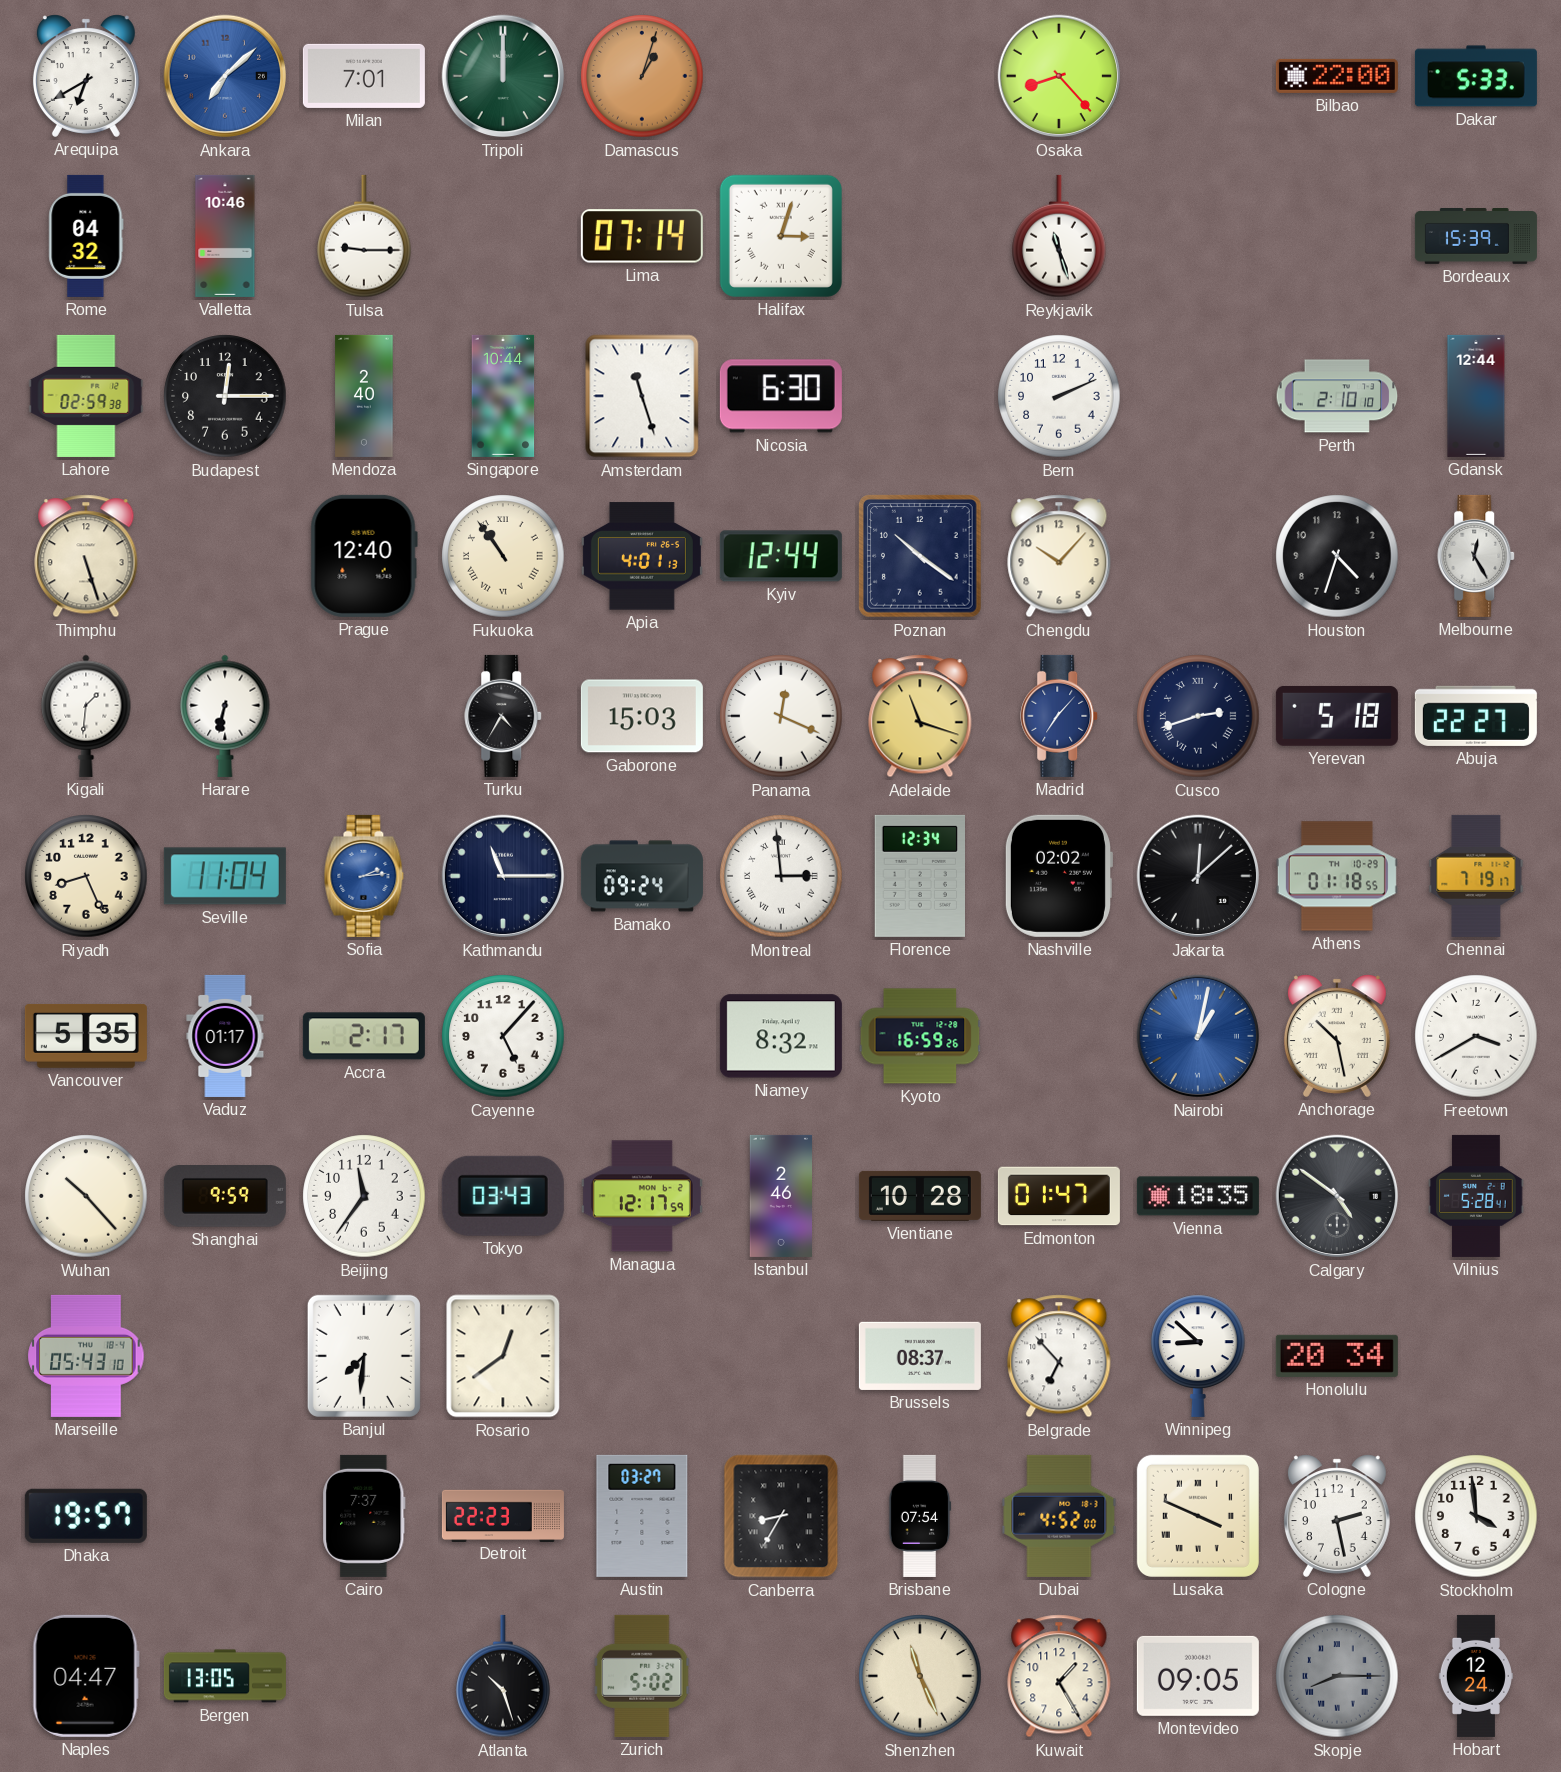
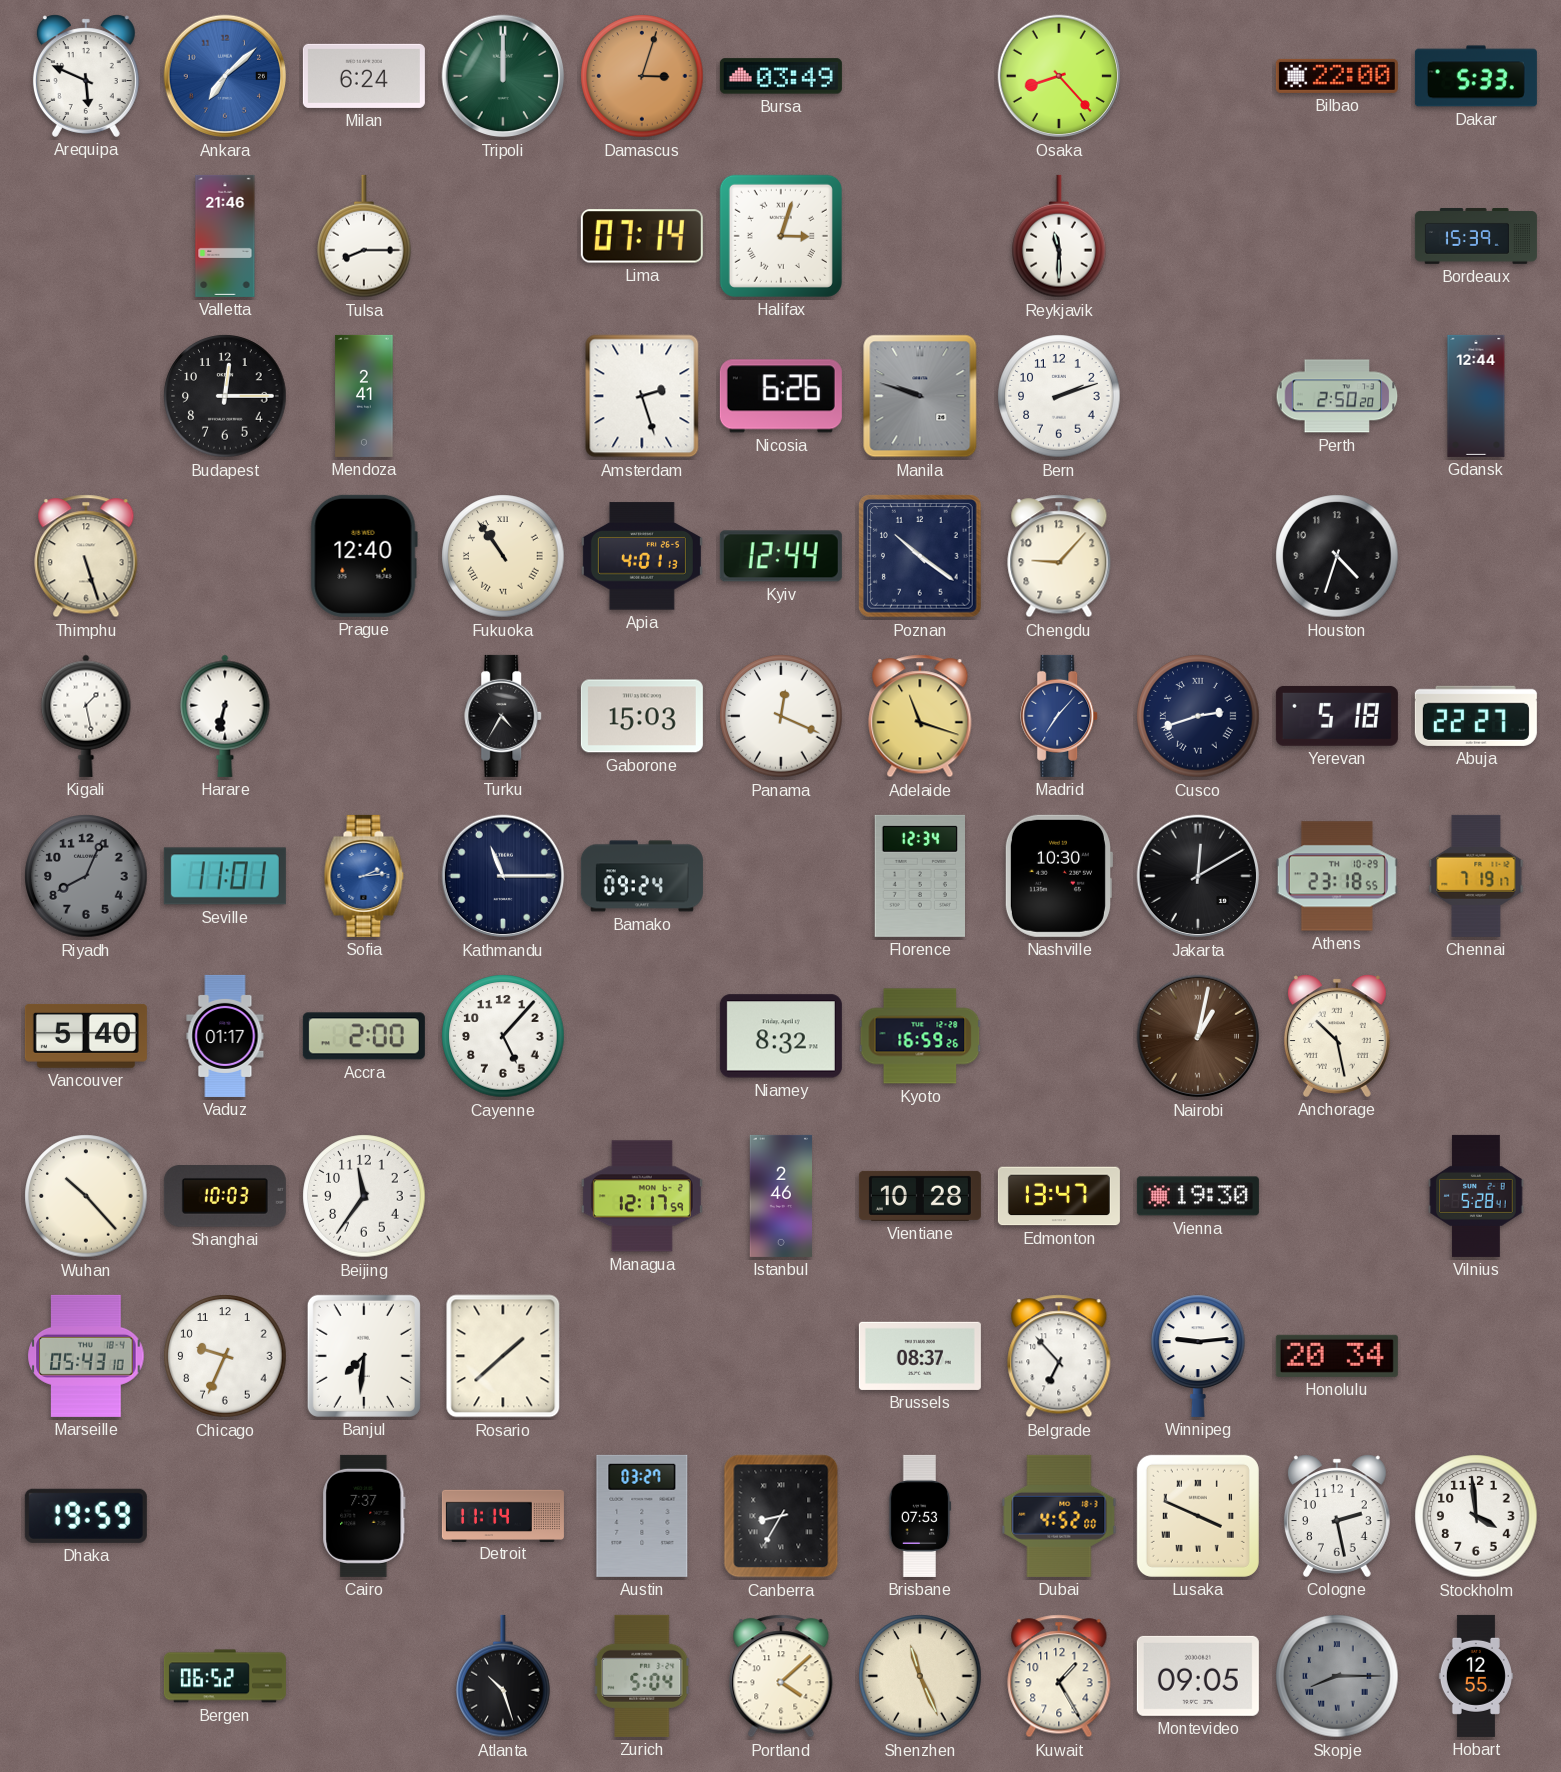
Arequipa: 6:40 -> 5:49 (86, 76)
Milan: 7:01 -> 6:24 (364, 76)
Damascus: 1:03 -> 3:03 (642, 76)
Bursa: none -> 03:49 (781, 76)
Rome: 04:32 -> none (86, 236)
Valletta: 10:46 -> 21:46 (225, 236)
Tulsa: 9:15 -> 8:15 (364, 236)
Reykjavik: 11:27 -> 11:30 (1059, 236)
Lahore: 02:59 -> none (86, 396)
Mendoza: 2:40 -> 2:41 (364, 396)
Singapore: 10:44 -> none (503, 396)
Amsterdam: 11:27 -> 2:27 (642, 396)
Nicosia: 6:30 -> 6:26 (781, 396)
Manila: none -> 9:48 (920, 396)
Bern: 2:11 -> 2:12 (1059, 396)
Perth: 2:10 -> 2:50 (1337, 396)
Chengdu: 10:07 -> 9:07 (1059, 556)
Melbourne: 12:25 -> none (1477, 556)
Kigali: 1:31 -> 1:28 (86, 716)
Riyadh: 8:26 -> 8:04 (86, 876)
Riyadh dial: cream -> grey (86, 876)
Seville: 11:04 -> 11:01 (225, 876)
Montreal: 2:59 -> none (781, 876)
Nashville: 02:02 -> 10:30 (1058, 876)
Jakarta: 12:08 -> 12:10 (1198, 876)
Athens: 01:18 -> 23:18 (1337, 876)
Vancouver: 5:35 -> 5:40 (86, 1036)
Accra: 2:17 -> 2:00 (364, 1036)
Nairobi dial: blue -> brown (1198, 1036)
Freetown: 3:40 -> none (1476, 1036)
Shanghai: 9:59 -> 10:03 (225, 1197)
Tokyo: 03:43 -> none (503, 1196)
Edmonton: 01:47 -> 13:47 (1059, 1196)
Vienna: 18:35 -> 19:30 (1198, 1196)
Calgary: 4:51 -> none (1337, 1196)
Chicago: none -> 9:34 (225, 1356)
Rosario: 12:39 -> 1:38 (503, 1356)
Winnipeg: 8:52 -> 9:14 (1198, 1356)
Dhaka: 19:57 -> 19:59 (86, 1516)
Detroit: 22:23 -> 11:14 (503, 1515)
Brisbane: 07:54 -> 07:53 (920, 1516)
Naples: 04:47 -> none (86, 1676)
Bergen: 13:05 -> 06:52 (225, 1676)
Zurich: 5:02 -> 5:04 (642, 1676)
Portland: none -> 4:08 (781, 1676)
Hobart: 12:24 -> 12:55 (1476, 1676)
